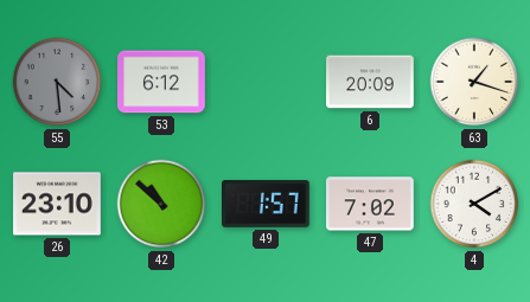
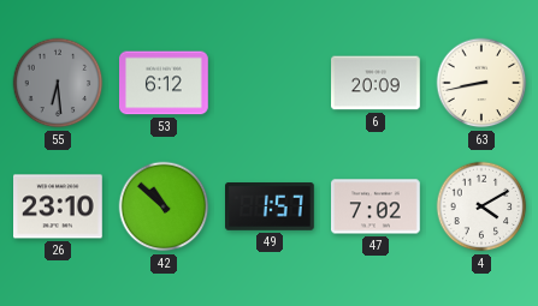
55: 4:29 -> 6:29 (58, 83)
63: 1:18 -> 8:43 (481, 83)
